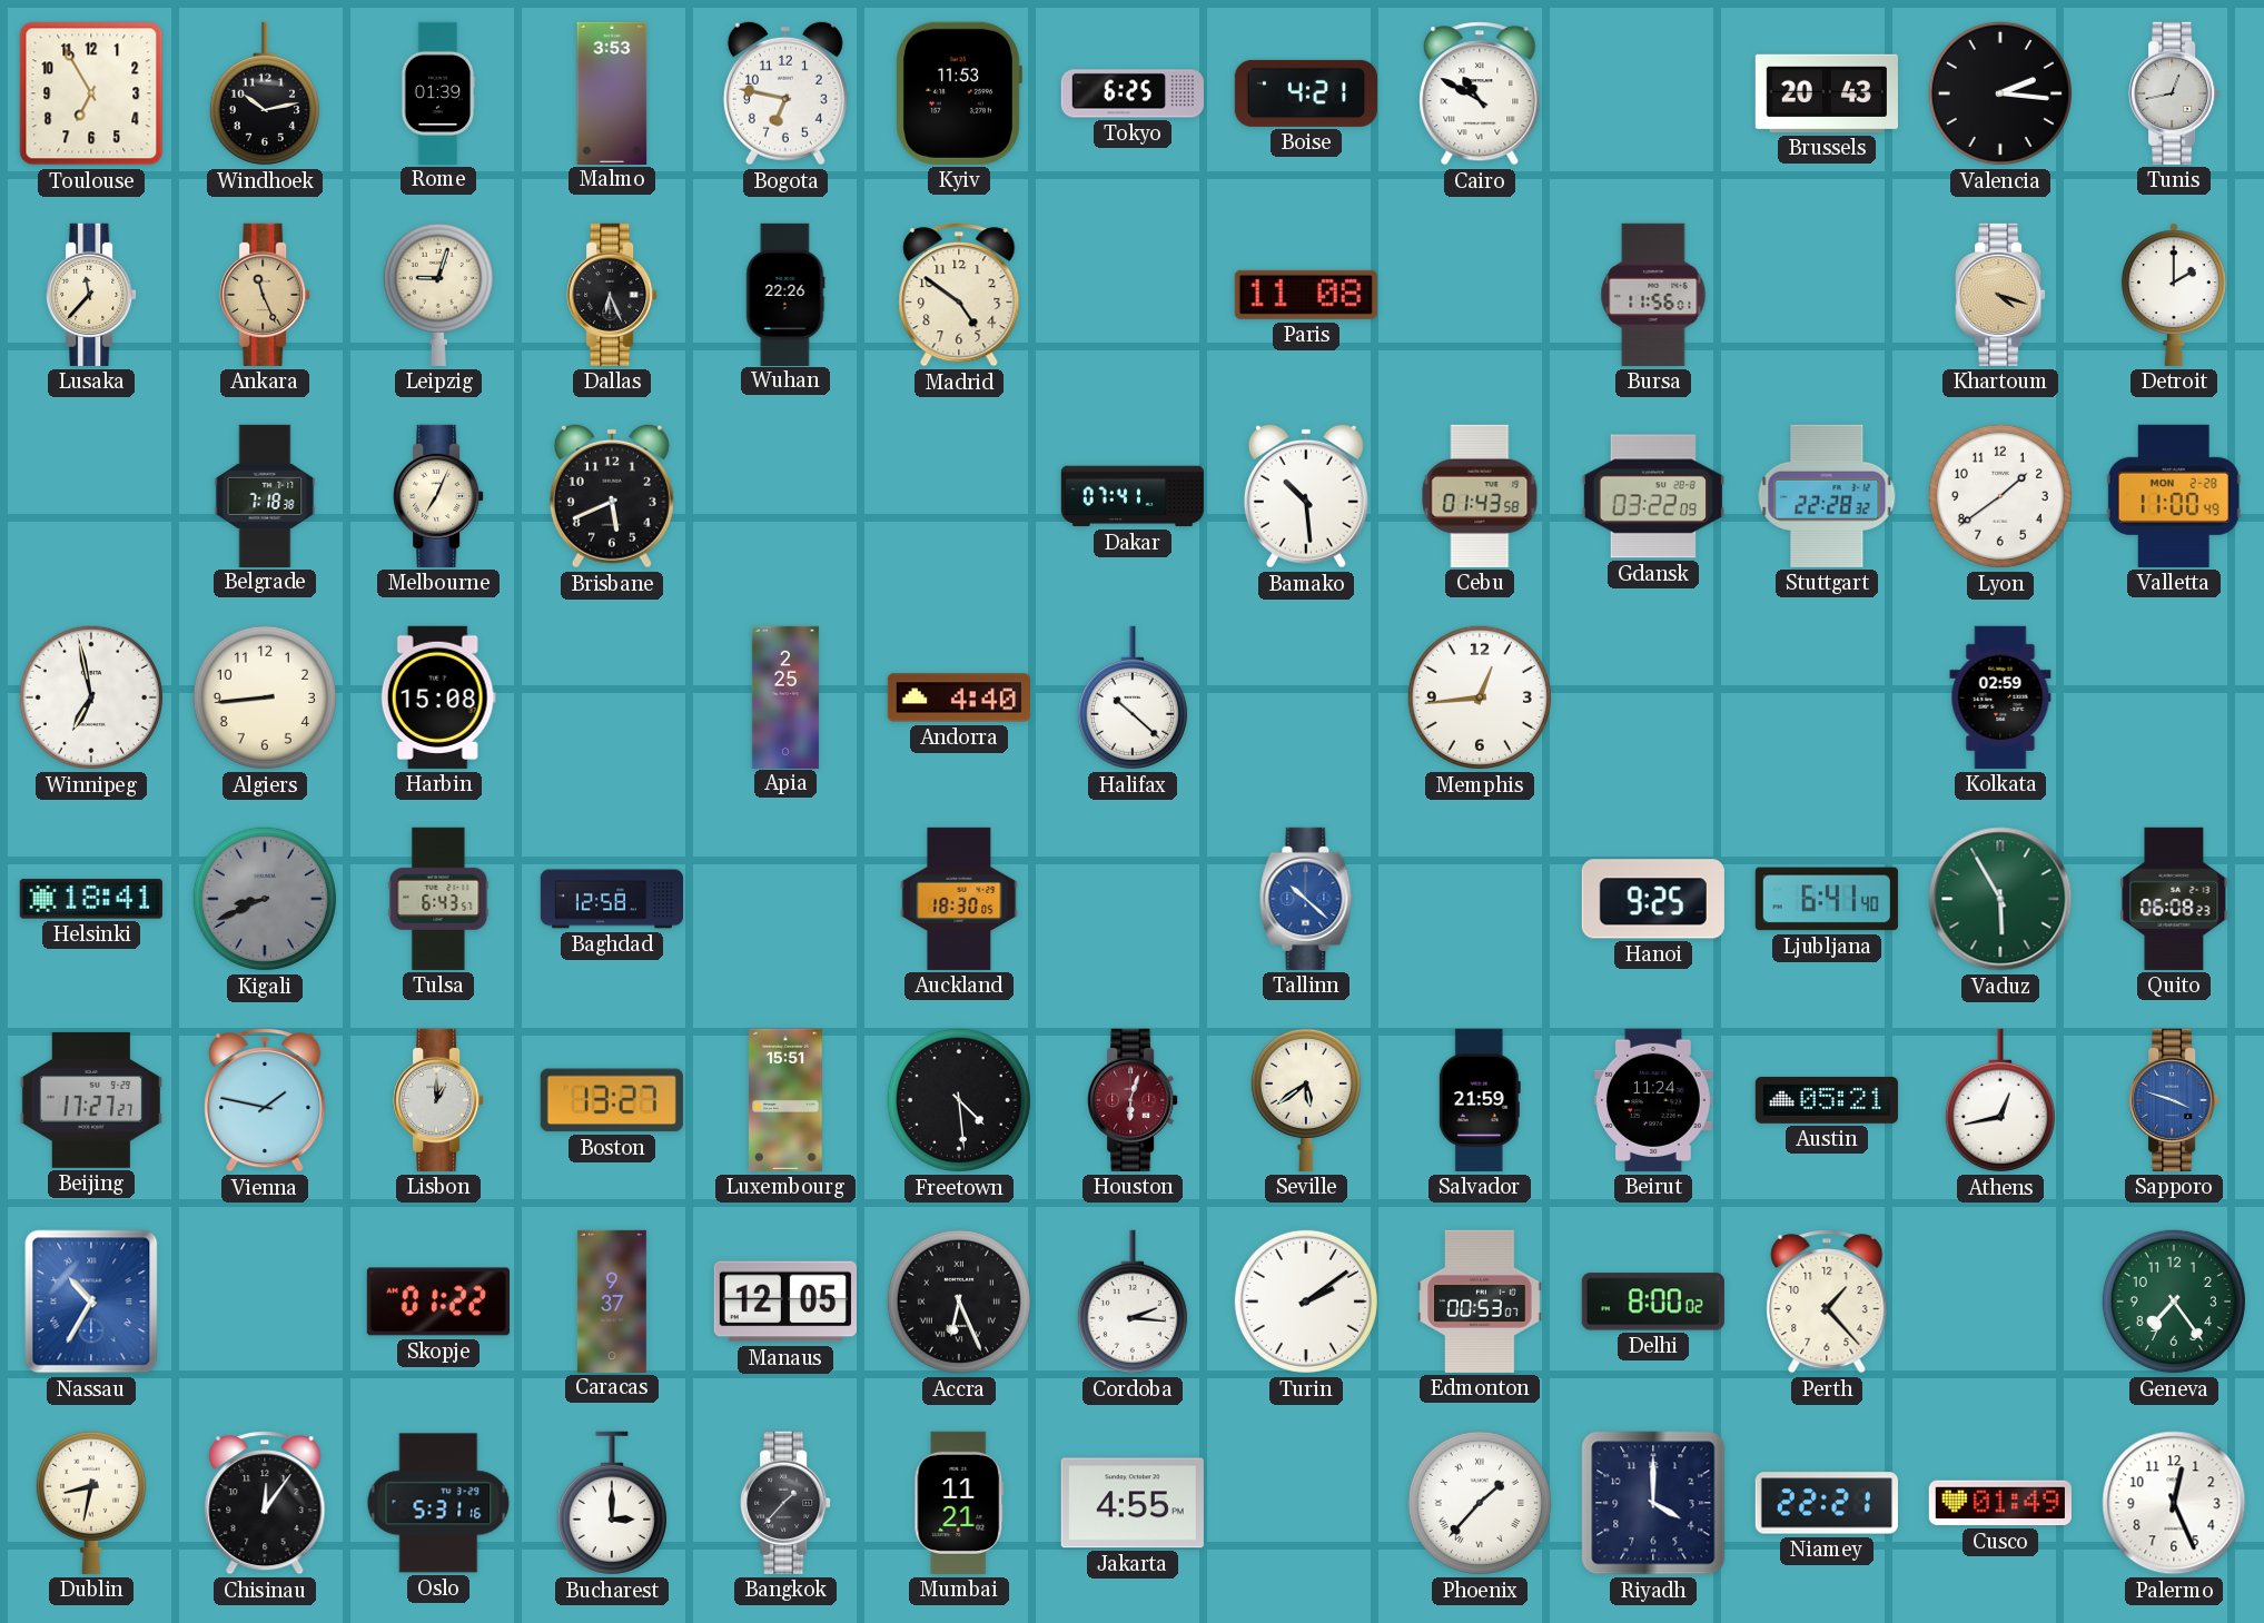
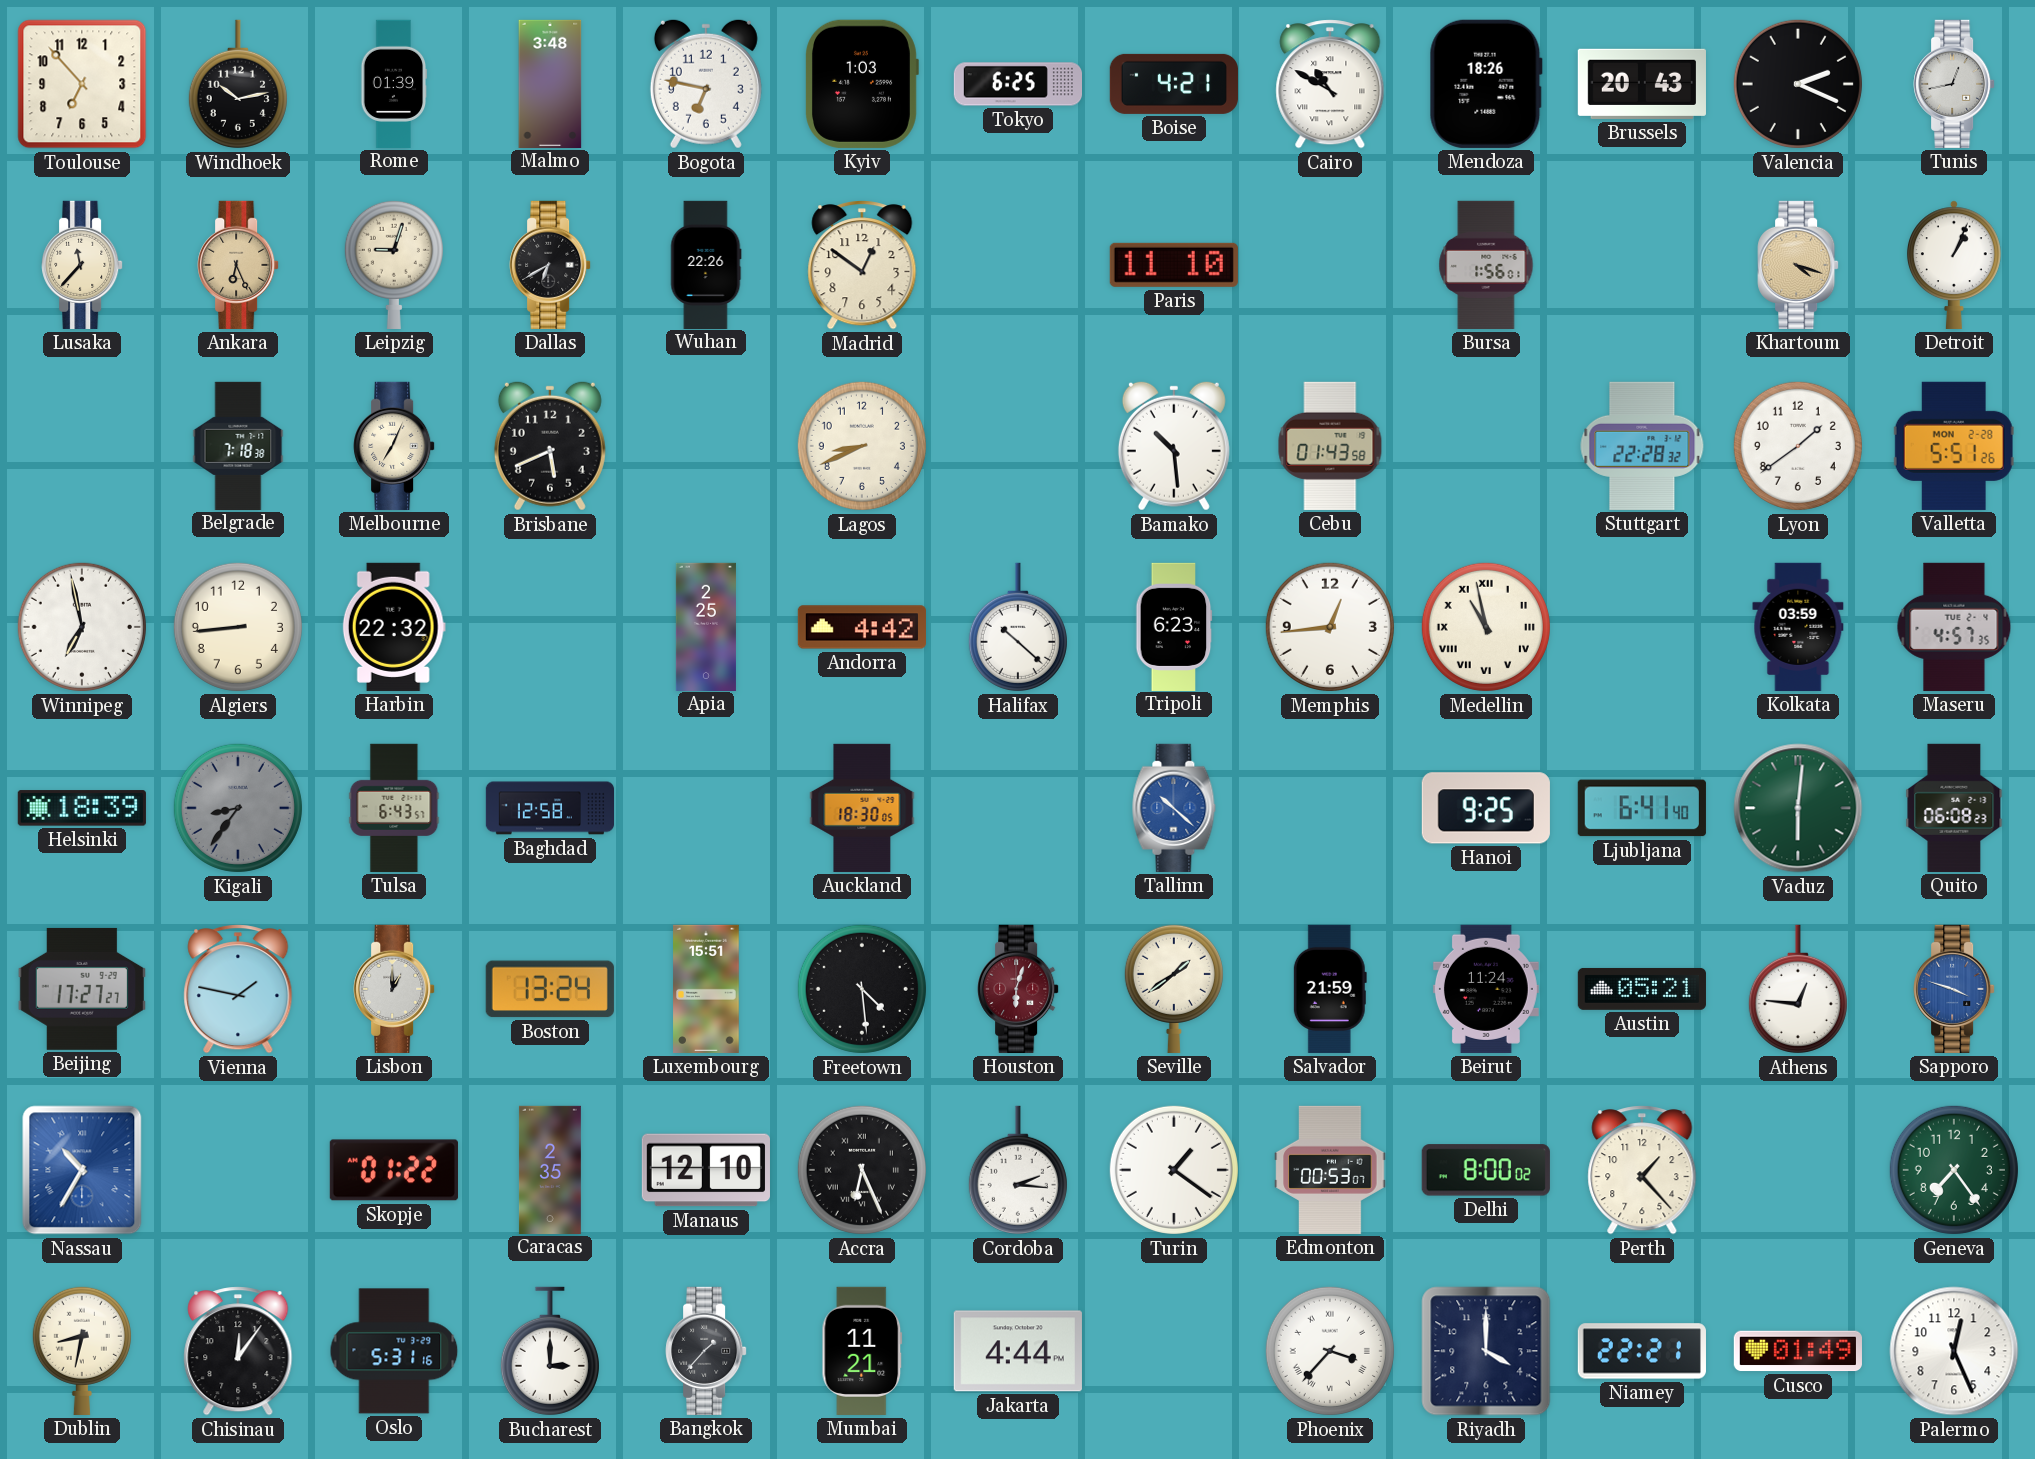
Toulouse: 6:55 -> 6:53 (82, 84)
Malmo: 3:53 -> 3:48 (550, 83)
Kyiv: 11:53 -> 1:03 (862, 84)
Mendoza: none -> 18:26 (1486, 84)
Valencia: 2:16 -> 2:19 (1798, 84)
Ankara: 11:26 -> 6:26 (238, 265)
Dallas: 6:26 -> 6:40 (550, 265)
Madrid: 4:51 -> 12:51 (862, 265)
Paris: 11:08 -> 11:10 (1174, 265)
Bursa: 11:56 -> 1:56 (1486, 265)
Detroit: 2:00 -> 1:04 (1954, 265)
Lagos: none -> 8:41 (862, 446)
Dakar: 07:41 -> none (1133, 496)
Gdansk: 03:22 -> none (1653, 496)
Valletta: 11:00 -> 5:51 (1954, 446)
Harbin: 15:08 -> 22:32 (394, 627)
Andorra: 4:40 -> 4:42 (862, 627)
Tripoli: none -> 6:23 (1174, 626)
Medellin: none -> 10:58 (1486, 627)
Kolkata: 02:59 -> 03:59 (1798, 627)
Maseru: none -> 4:57 (1954, 627)
Helsinki: 18:41 -> 18:39 (82, 808)
Kigali: 8:41 -> 8:36 (238, 808)
Vaduz: 5:55 -> 6:01 (1798, 808)
Boston: 13:27 -> 13:24 (550, 989)
Seville: 5:39 -> 1:39 (1174, 988)
Athens: 12:43 -> 12:46 (1798, 989)
Caracas: 9:37 -> 2:35 (550, 1169)
Manaus: 12:05 -> 12:10 (706, 1170)
Turin: 2:09 -> 1:21 (1174, 1170)
Jakarta: 4:55 -> 4:44 (1018, 1351)
Phoenix: 1:37 -> 3:37 (1330, 1351)
